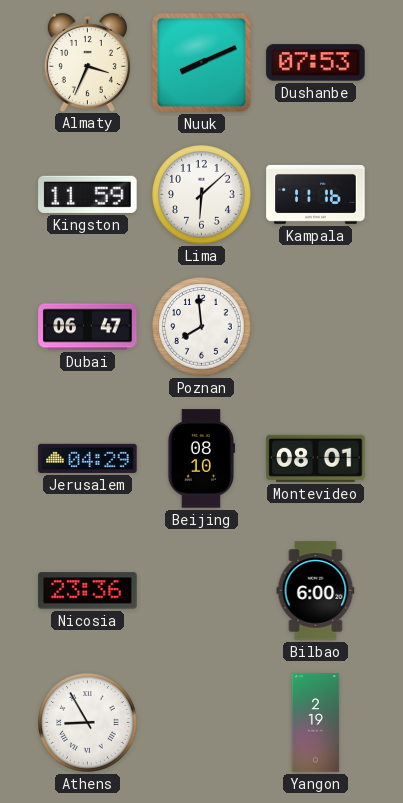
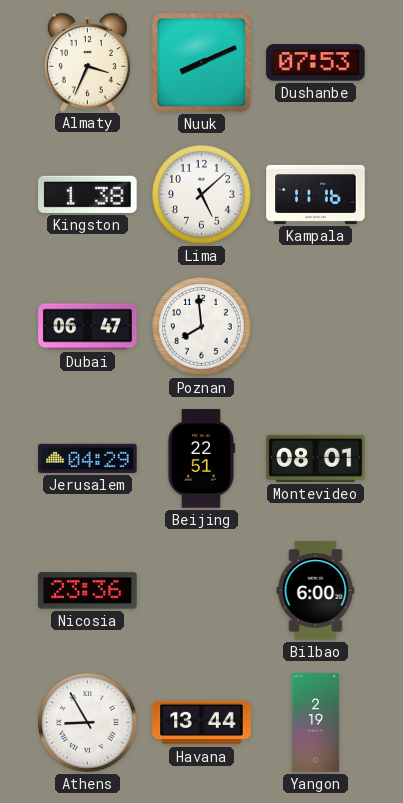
Kingston: 11:59 -> 1:38 (88, 194)
Lima: 6:08 -> 5:08 (202, 195)
Beijing: 08:10 -> 22:51 (200, 459)
Havana: none -> 13:44 (202, 723)
